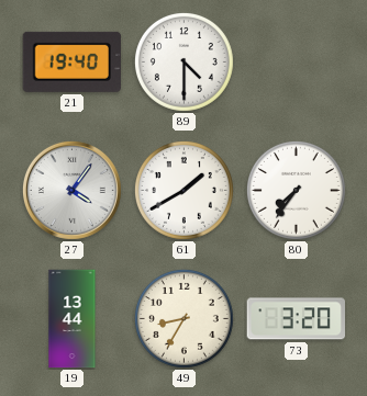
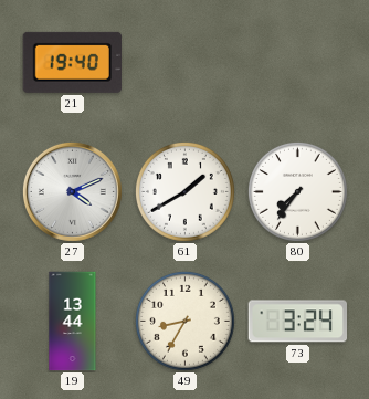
89: 4:30 -> none (183, 61)
27: 4:06 -> 4:11 (72, 191)
73: 3:20 -> 3:24 (298, 322)
